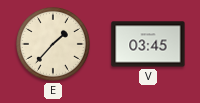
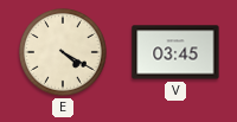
E: 1:37 -> 4:20 (63, 52)
